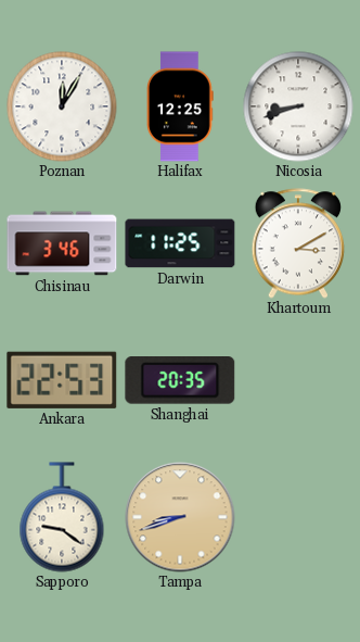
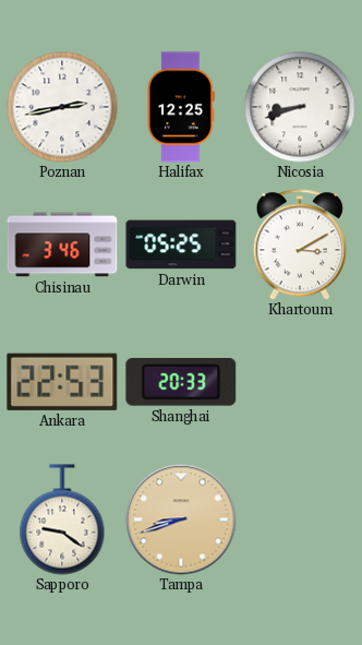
Poznan: 12:05 -> 2:43 (62, 107)
Darwin: 11:25 -> 05:25 (181, 244)
Shanghai: 20:35 -> 20:33 (181, 383)
